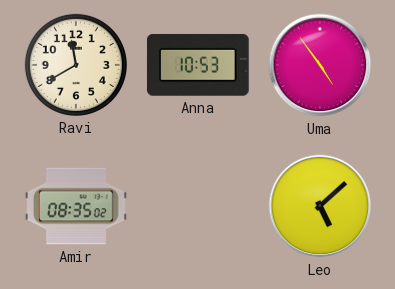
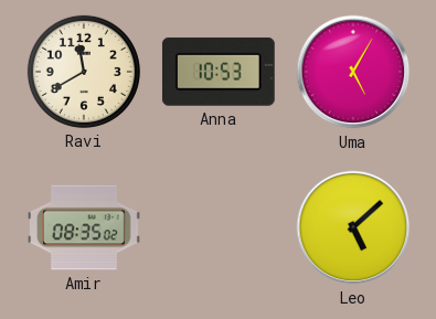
Uma: 4:54 -> 5:05 (353, 72)
